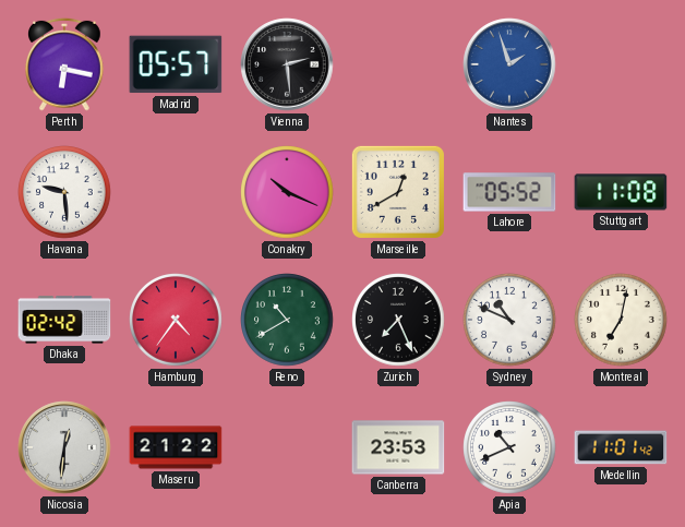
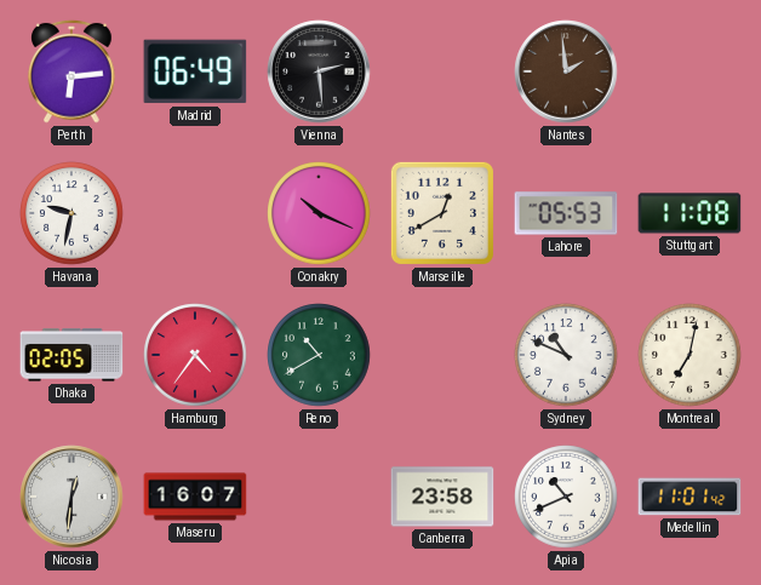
Perth: 6:17 -> 6:14 (71, 71)
Madrid: 05:57 -> 06:49 (195, 71)
Nantes: 1:57 -> 1:59 (566, 71)
Nantes dial: blue -> brown (566, 71)
Havana: 9:29 -> 9:32 (71, 213)
Lahore: 05:52 -> 05:53 (566, 213)
Dhaka: 02:42 -> 02:05 (71, 355)
Zurich: 7:26 -> none (398, 320)
Maseru: 21:22 -> 16:07 (195, 497)
Canberra: 23:53 -> 23:58 (442, 497)
